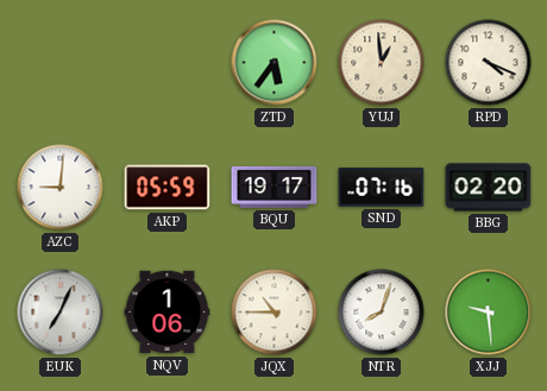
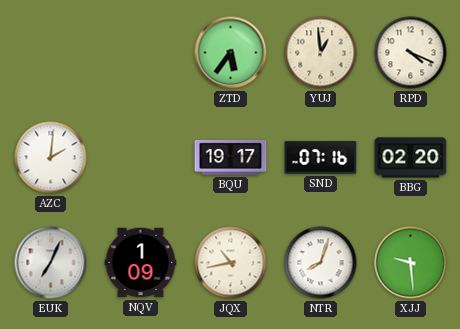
AZC: 9:01 -> 2:01 (51, 158)
AKP: 05:59 -> none (168, 188)
NQV: 1:06 -> 1:09 (141, 263)
JQX: 10:45 -> 10:43 (231, 263)
